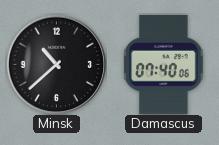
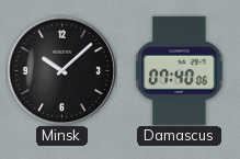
Minsk: 10:38 -> 10:08 (61, 70)
